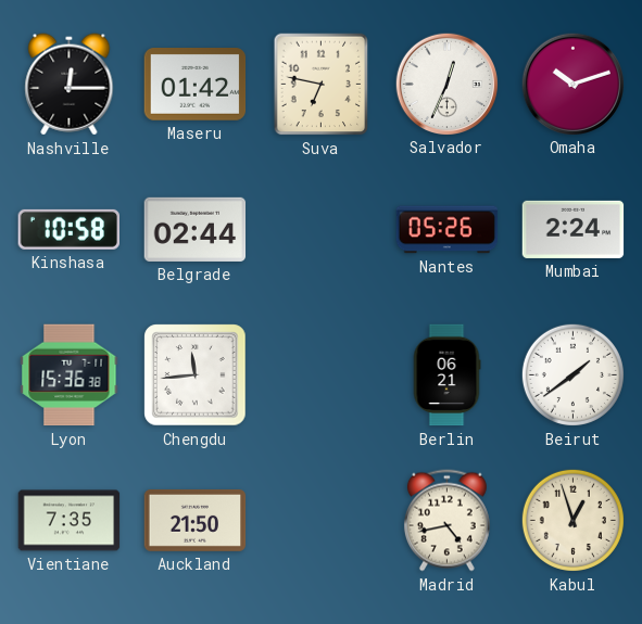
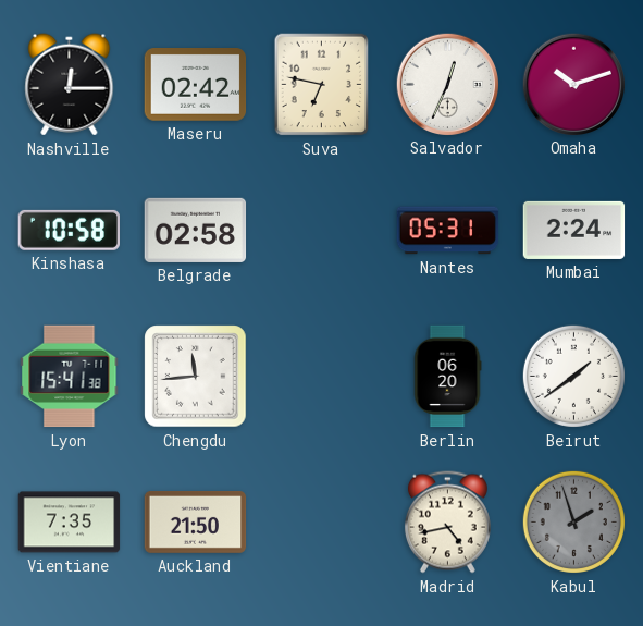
Maseru: 01:42 -> 02:42 (196, 85)
Belgrade: 02:44 -> 02:58 (196, 230)
Nantes: 05:26 -> 05:31 (448, 231)
Lyon: 15:36 -> 15:41 (70, 377)
Berlin: 06:21 -> 06:20 (447, 377)
Kabul: 12:57 -> 1:57 (573, 521)
Kabul dial: cream -> grey (573, 521)
